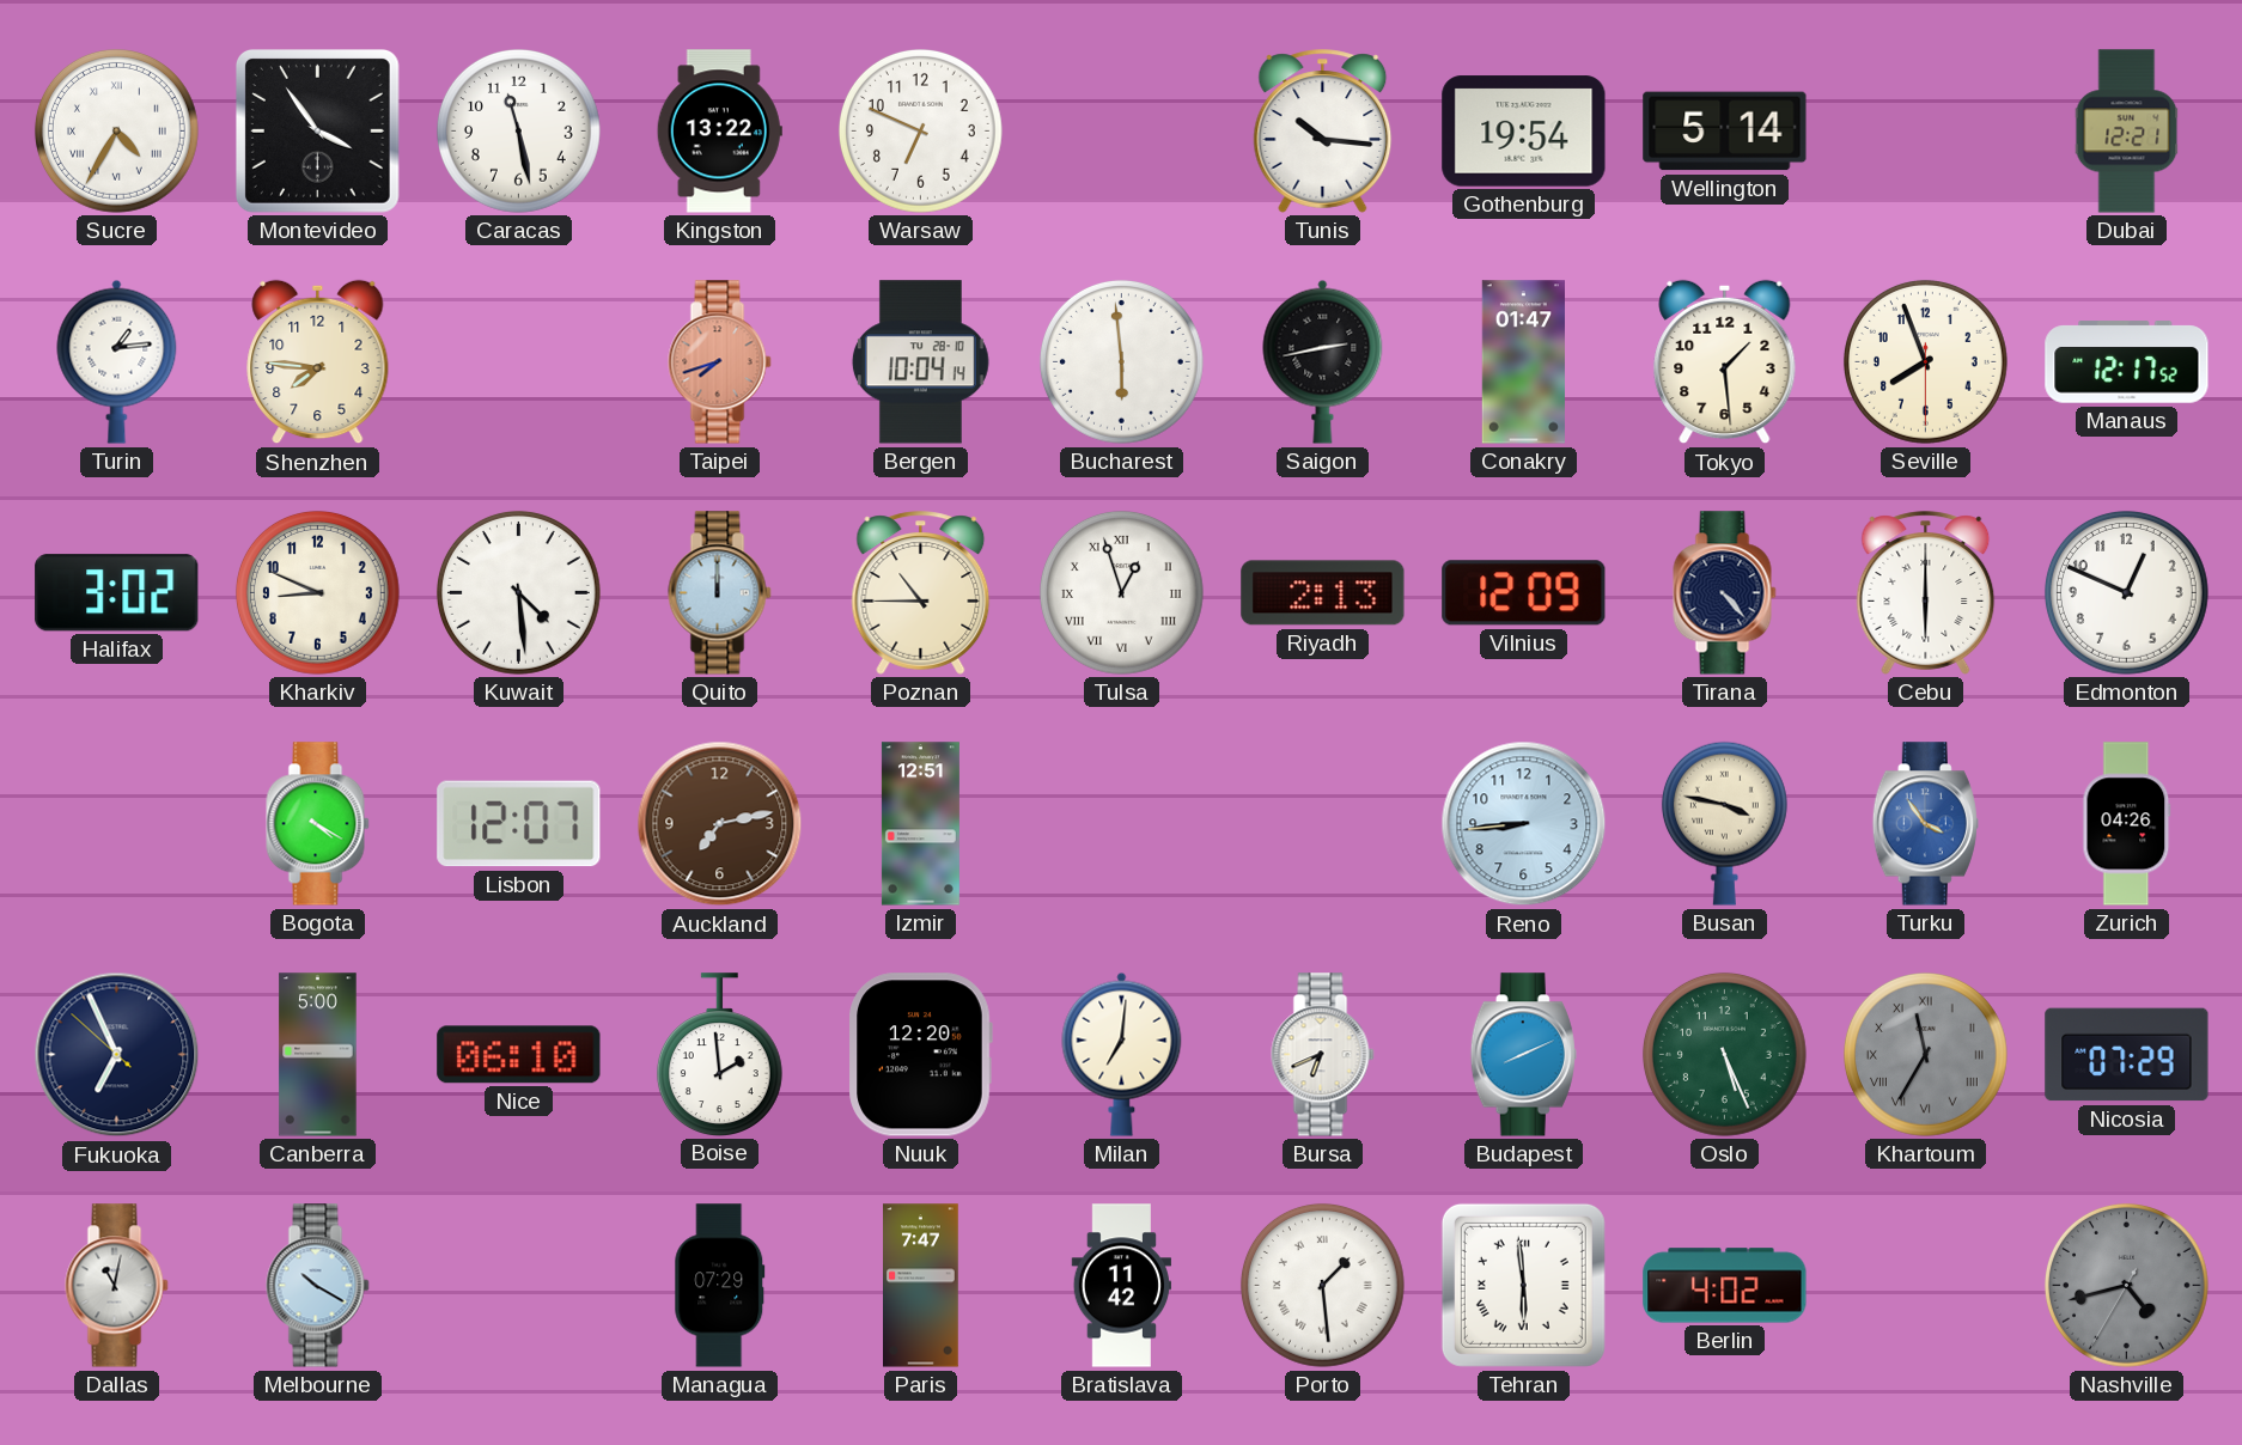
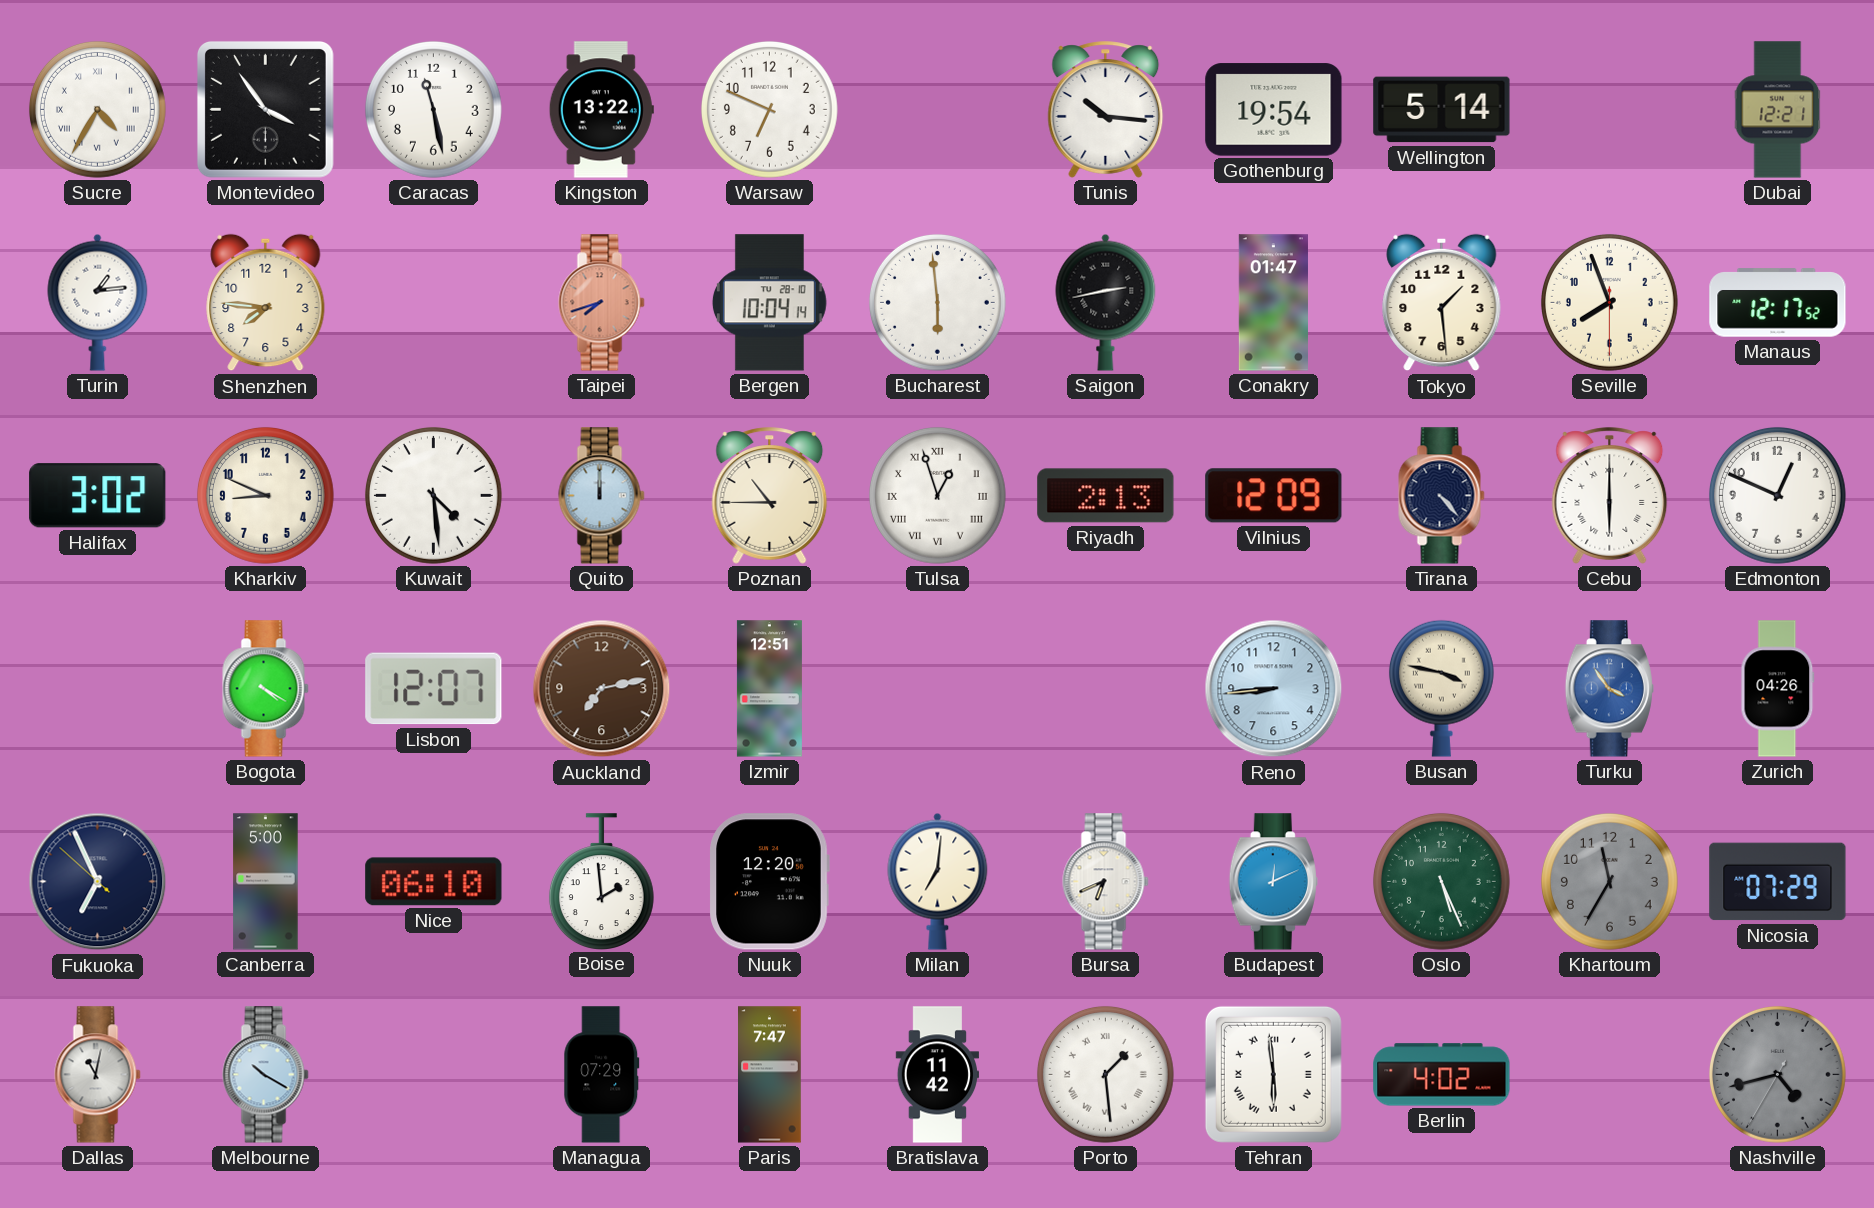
Budapest: 8:11 -> 12:11 (1273, 882)
Khartoum numerals: Roman -> Arabic (1609, 881)
